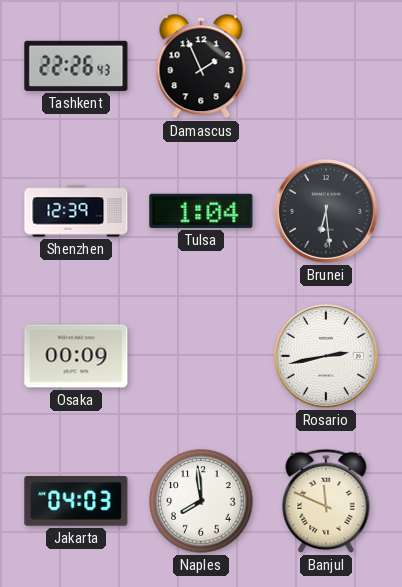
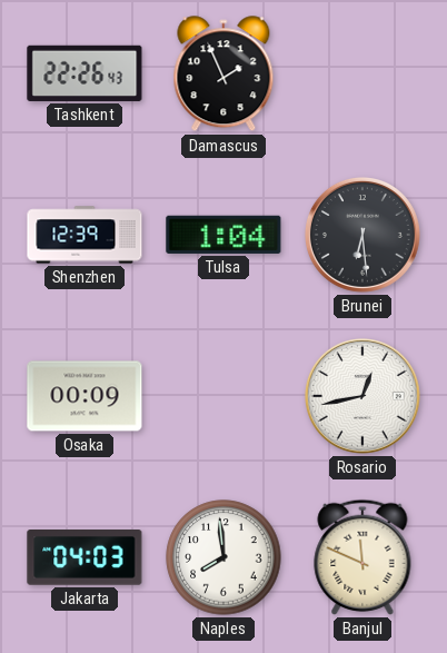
Rosario: 2:43 -> 12:43 (362, 396)
